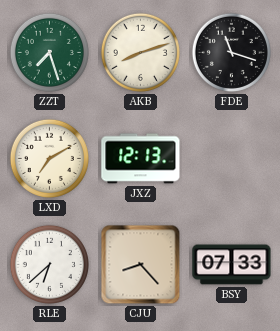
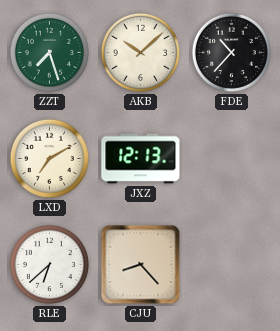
AKB: 8:12 -> 10:08 (140, 52)
FDE: 11:18 -> 10:37 (231, 52)
BSY: 07:33 -> none (232, 265)
